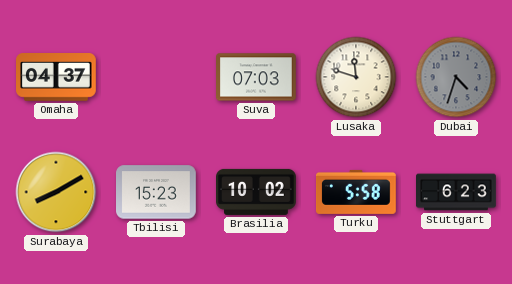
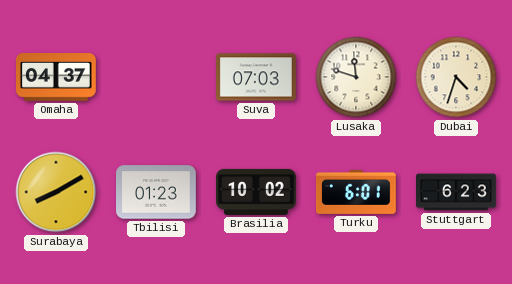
Dubai dial: grey -> cream (456, 77)
Tbilisi: 15:23 -> 01:23 (157, 192)
Turku: 5:58 -> 6:01 (357, 192)
